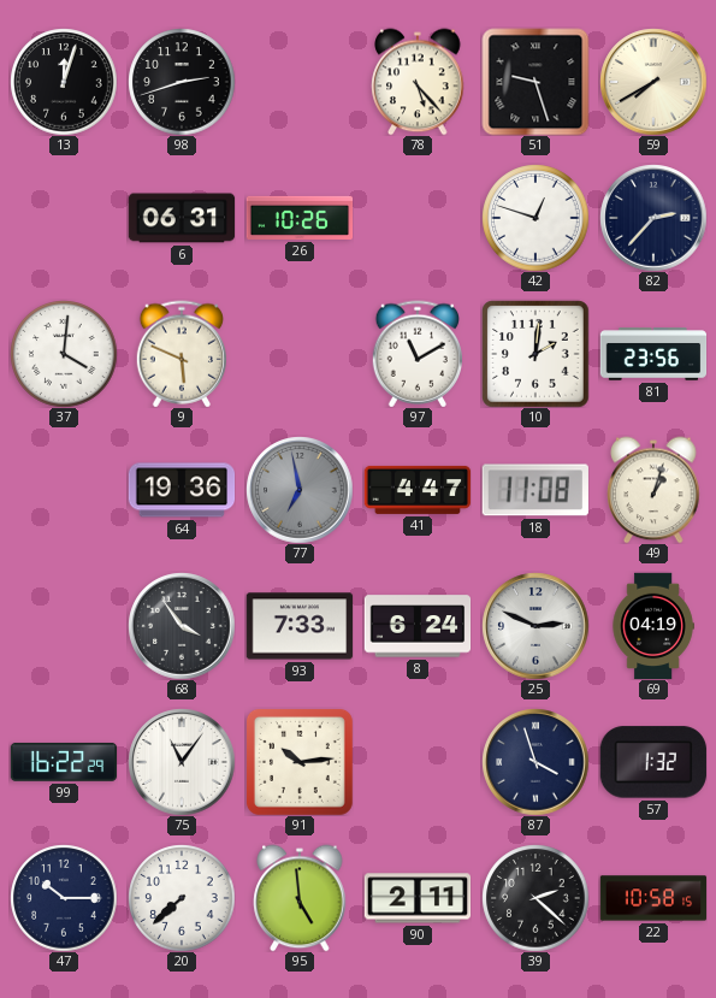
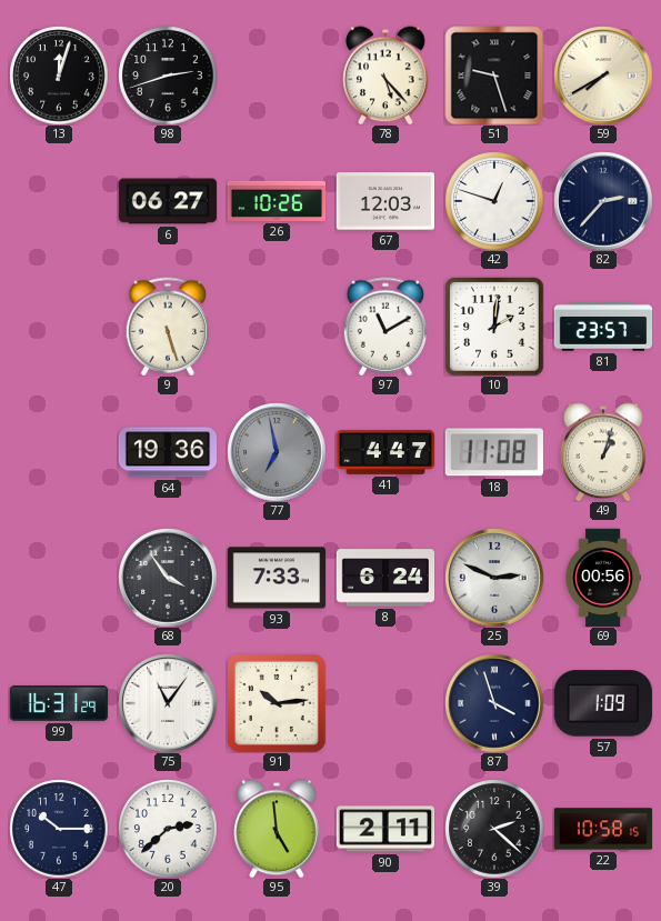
6: 06:31 -> 06:27 (168, 201)
67: none -> 12:03 (384, 201)
37: 4:01 -> none (64, 354)
9: 5:49 -> 5:27 (167, 327)
81: 23:56 -> 23:57 (603, 327)
69: 04:19 -> 00:56 (603, 578)
99: 16:22 -> 16:31 (58, 703)
57: 1:32 -> 1:09 (603, 703)
20: 7:38 -> 2:38 (168, 829)
